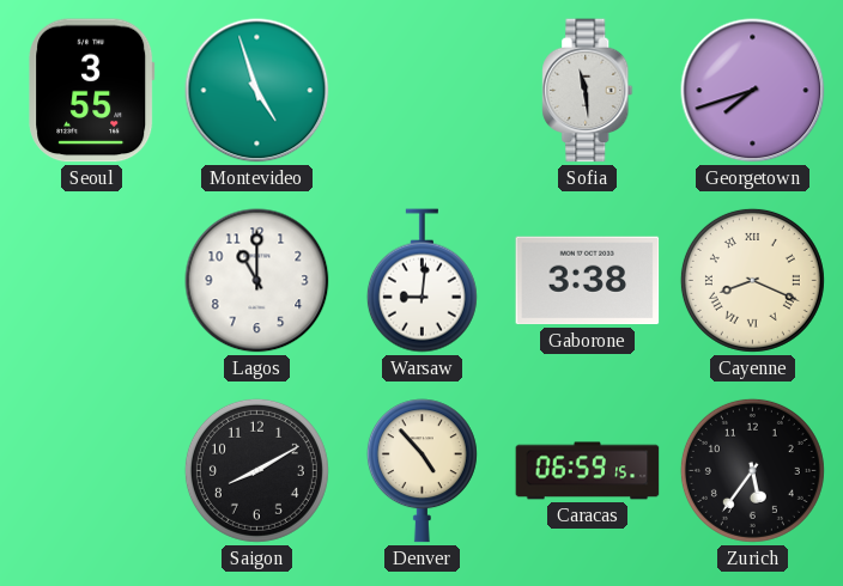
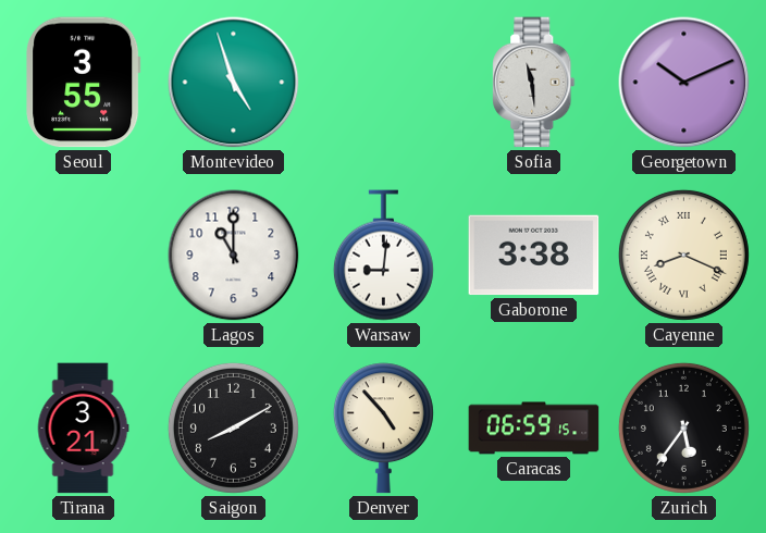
Georgetown: 7:42 -> 10:11 (684, 83)
Tirana: none -> 3:21 (83, 429)
